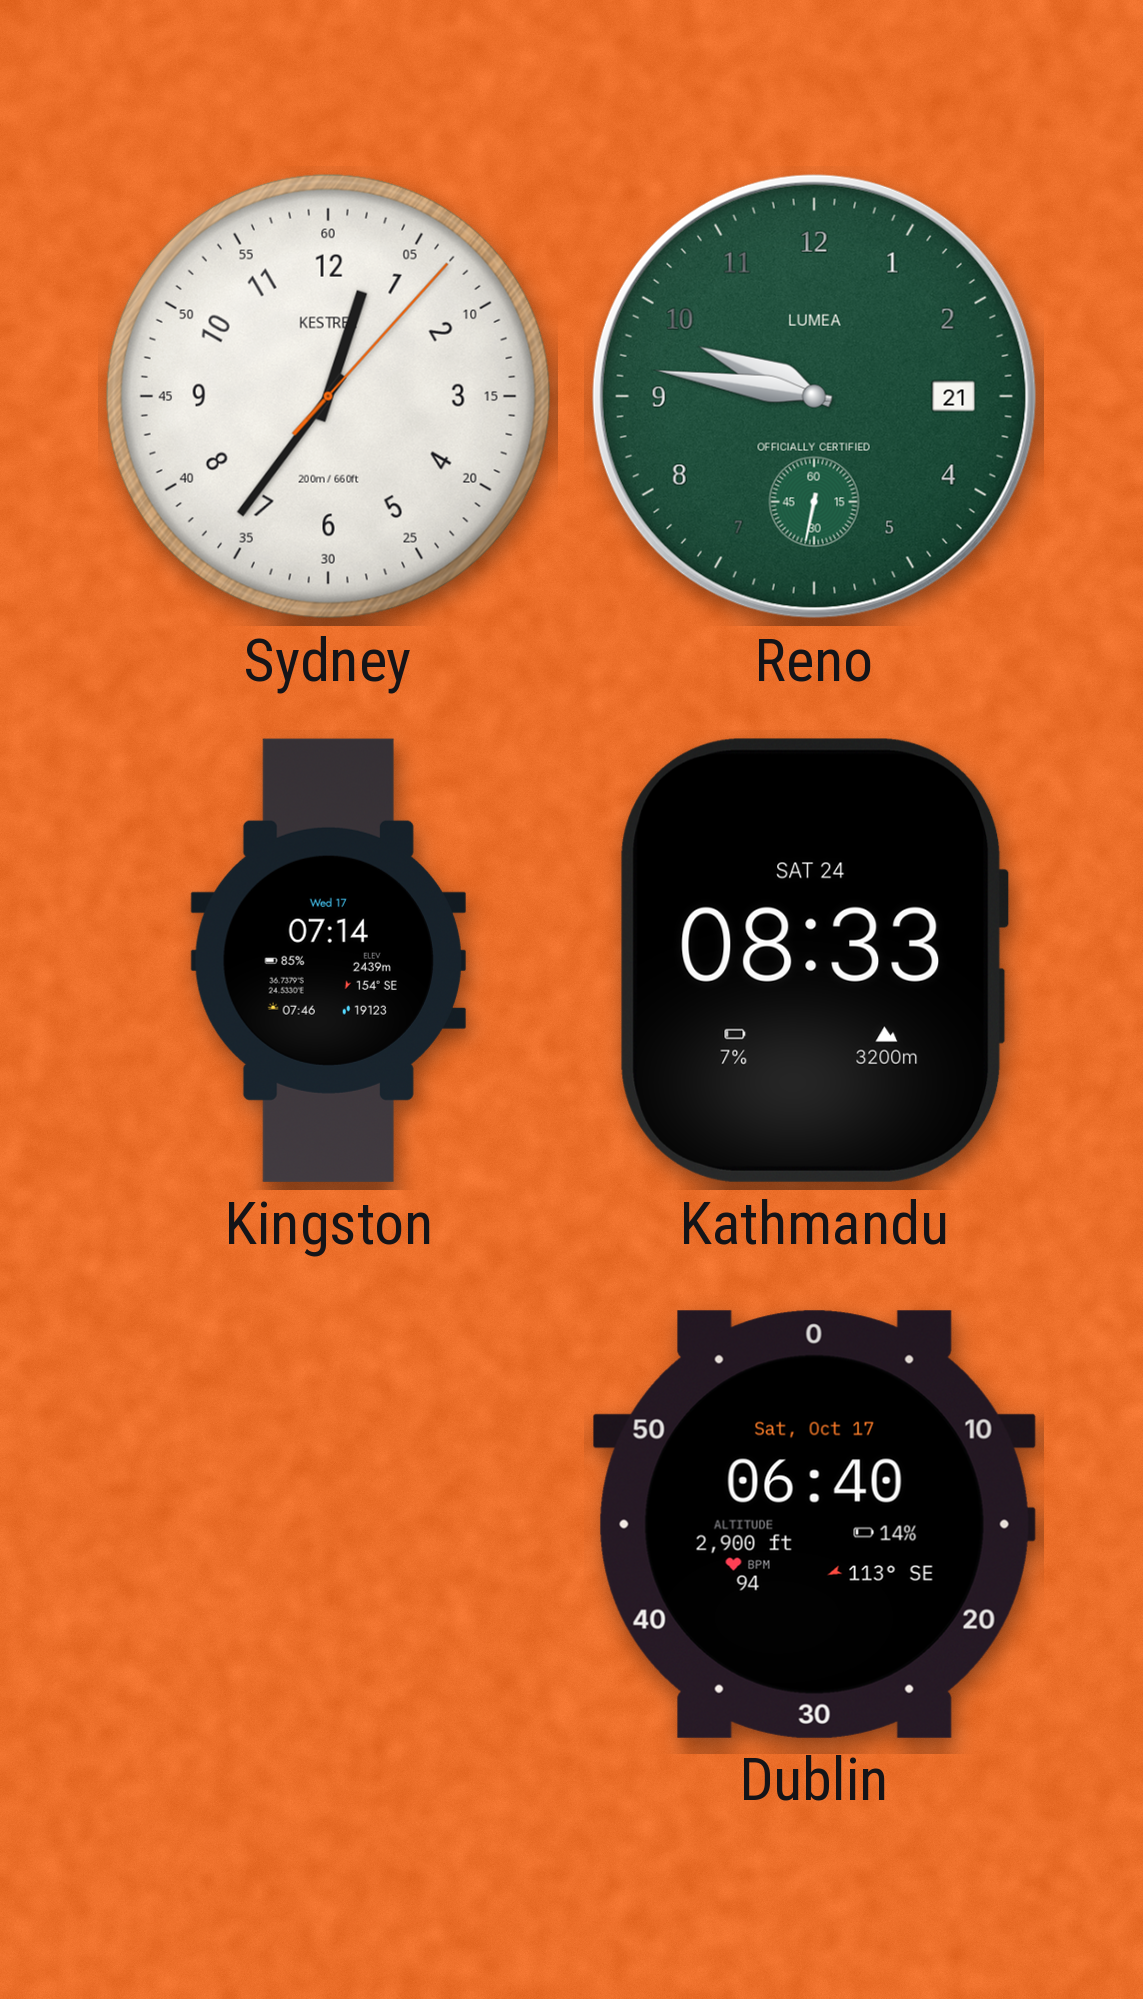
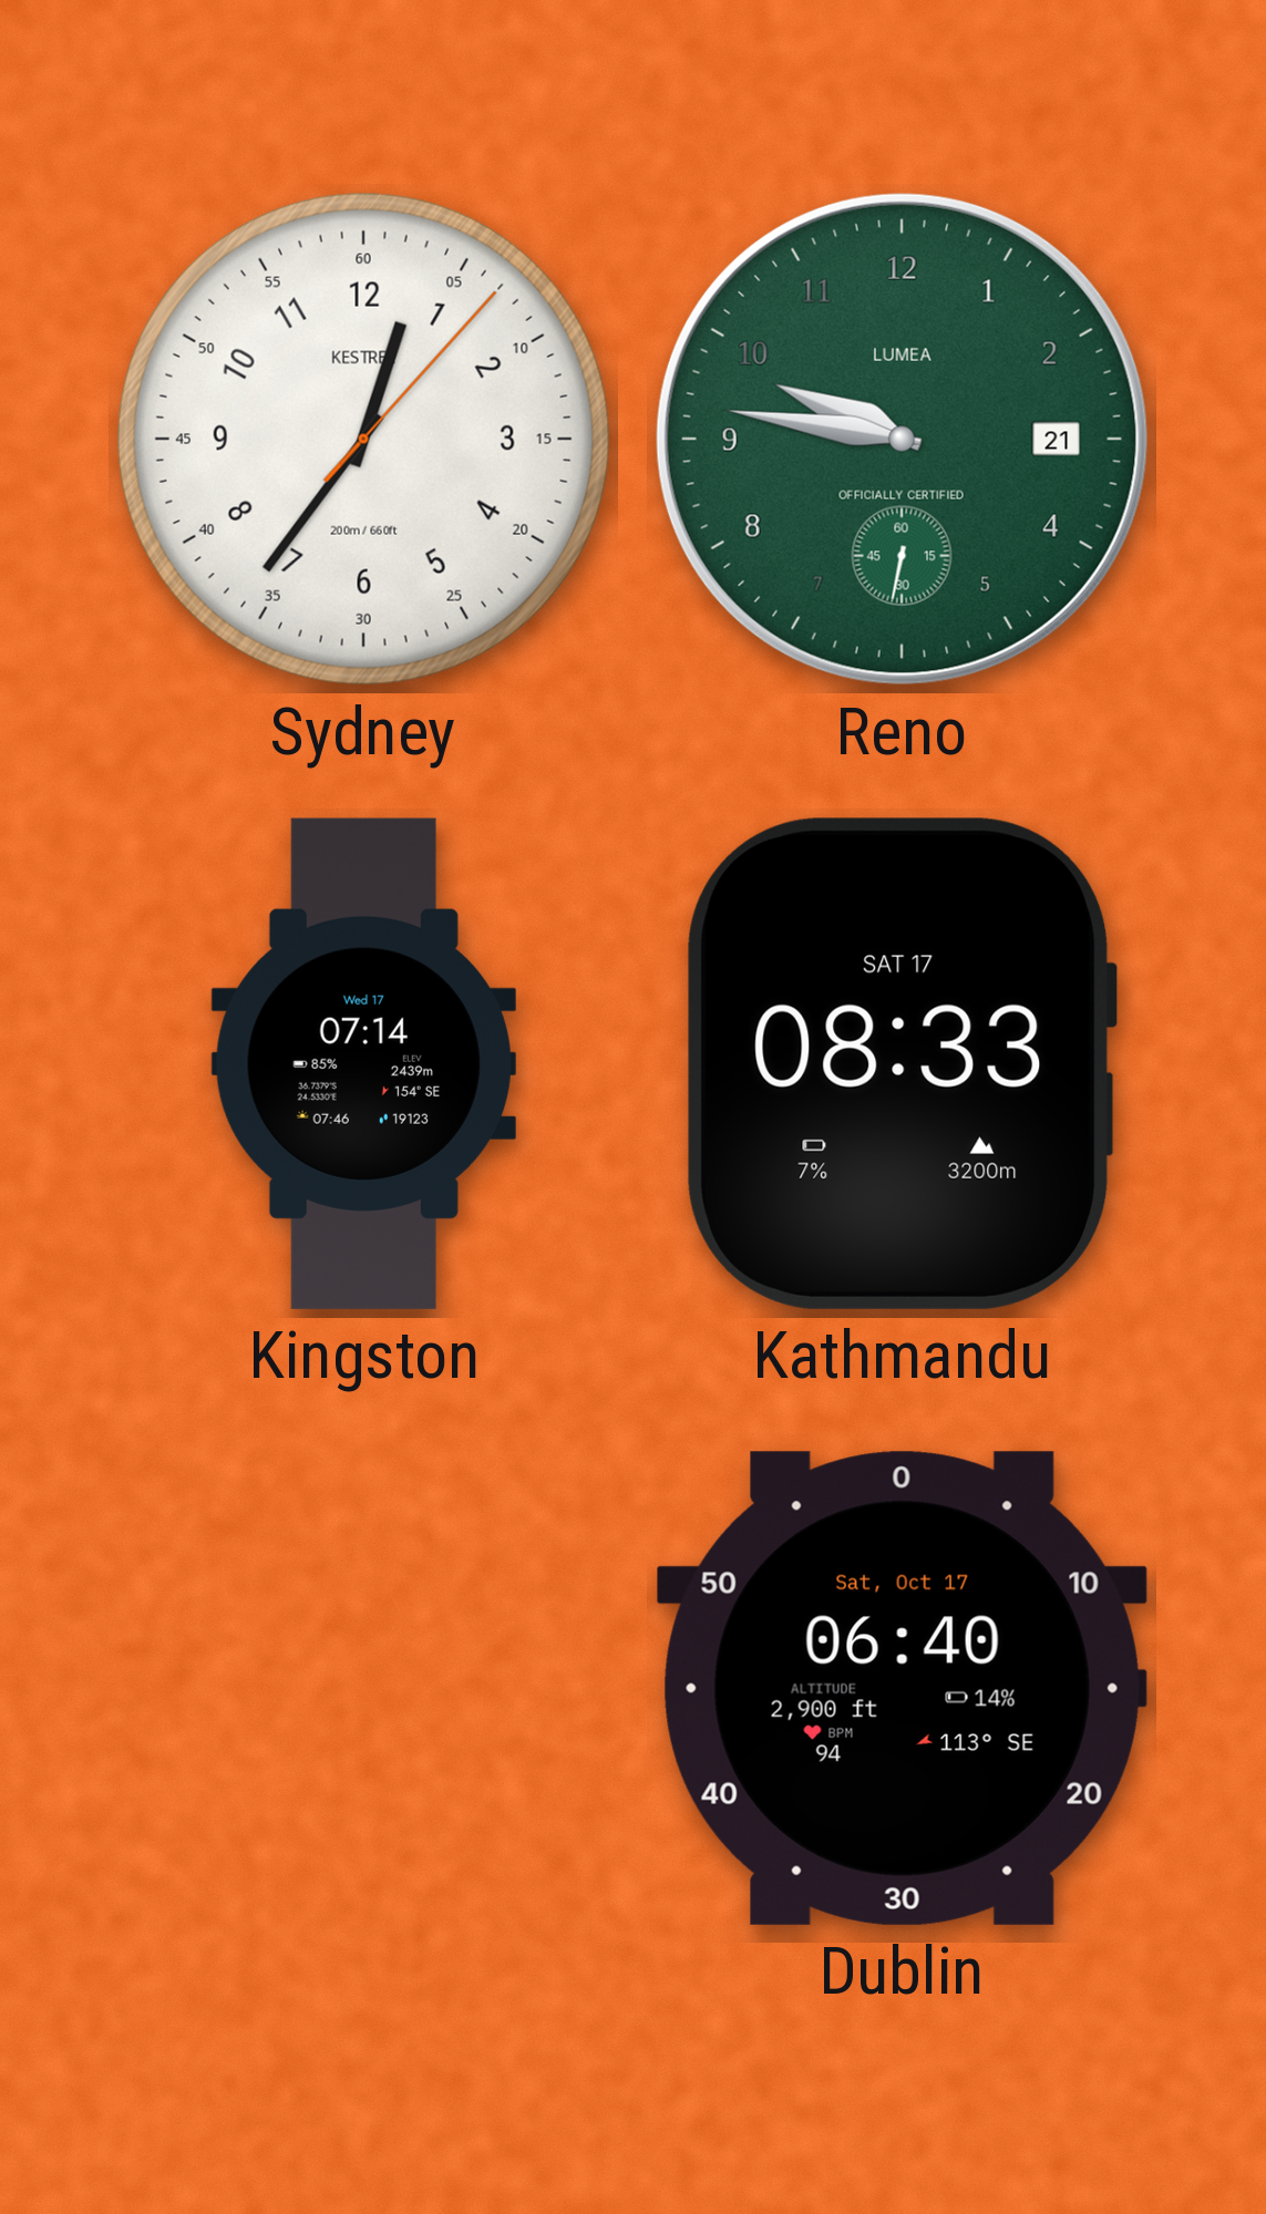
Kathmandu date: SAT 24 -> SAT 17 (902, 1063)
